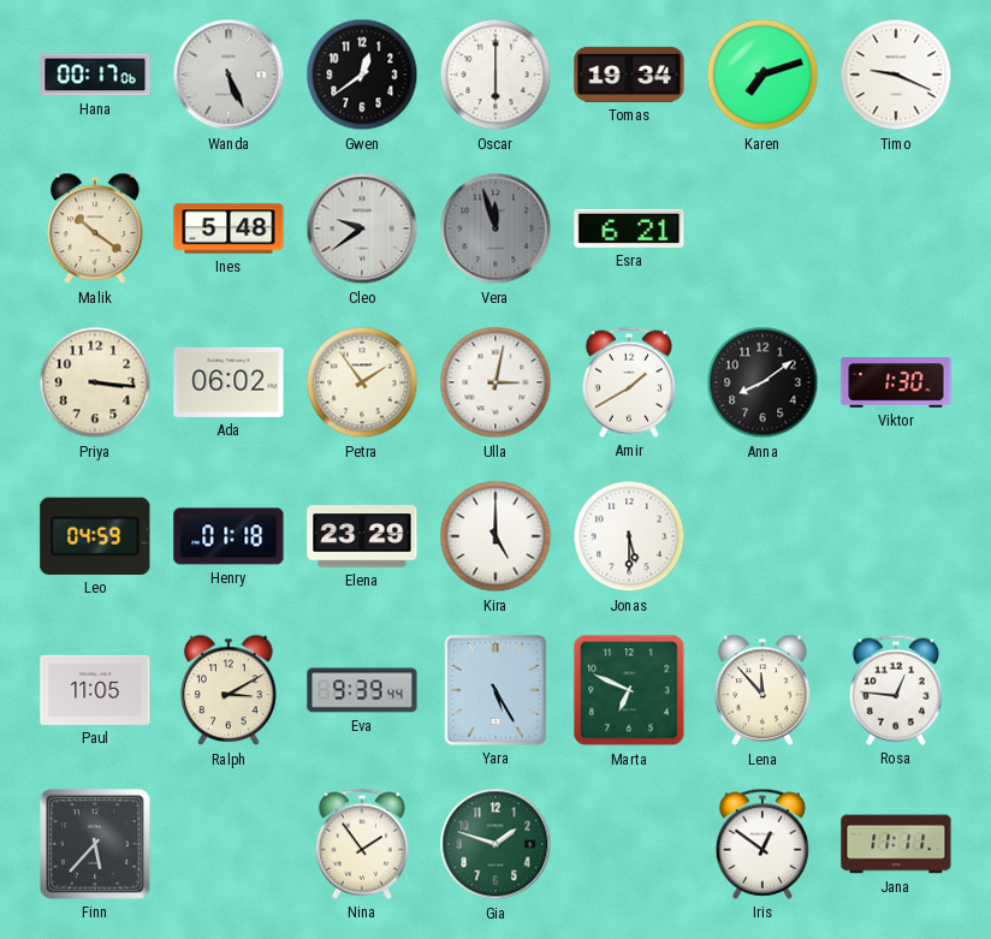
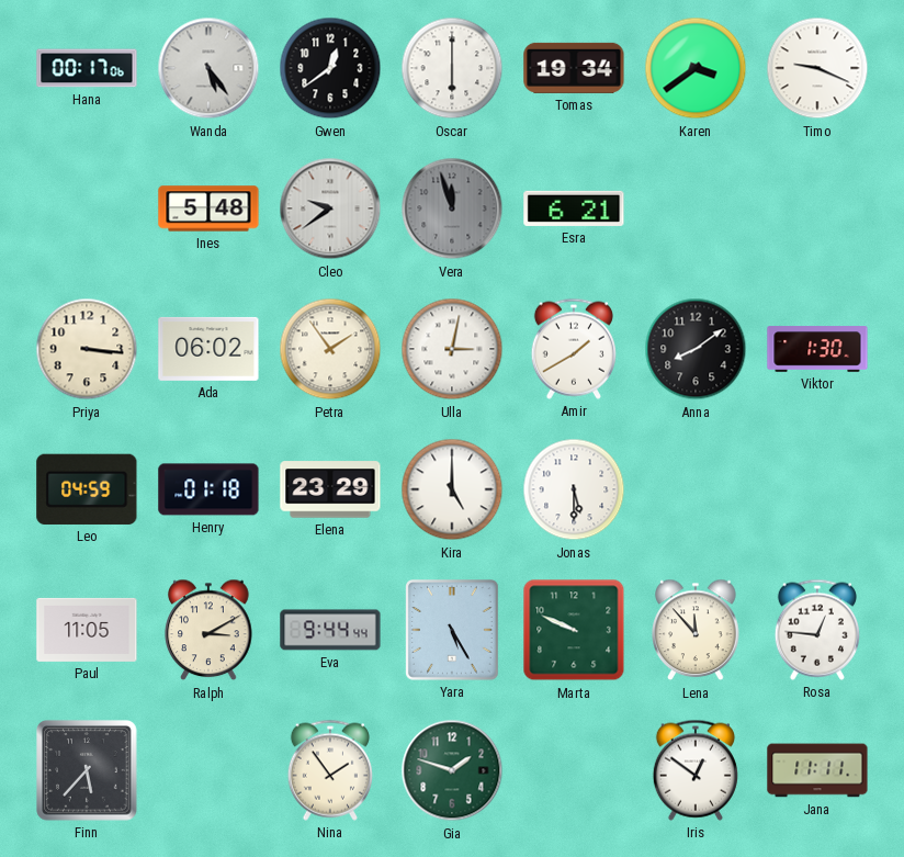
Wanda: 5:26 -> 5:24 (208, 68)
Karen: 7:12 -> 3:39 (696, 68)
Malik: 10:21 -> none (95, 228)
Eva: 9:39 -> 9:44 (330, 630)
Marta: 6:49 -> 9:49 (574, 630)
